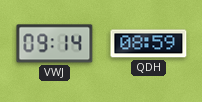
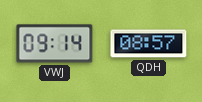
QDH: 08:59 -> 08:57 (149, 44)
